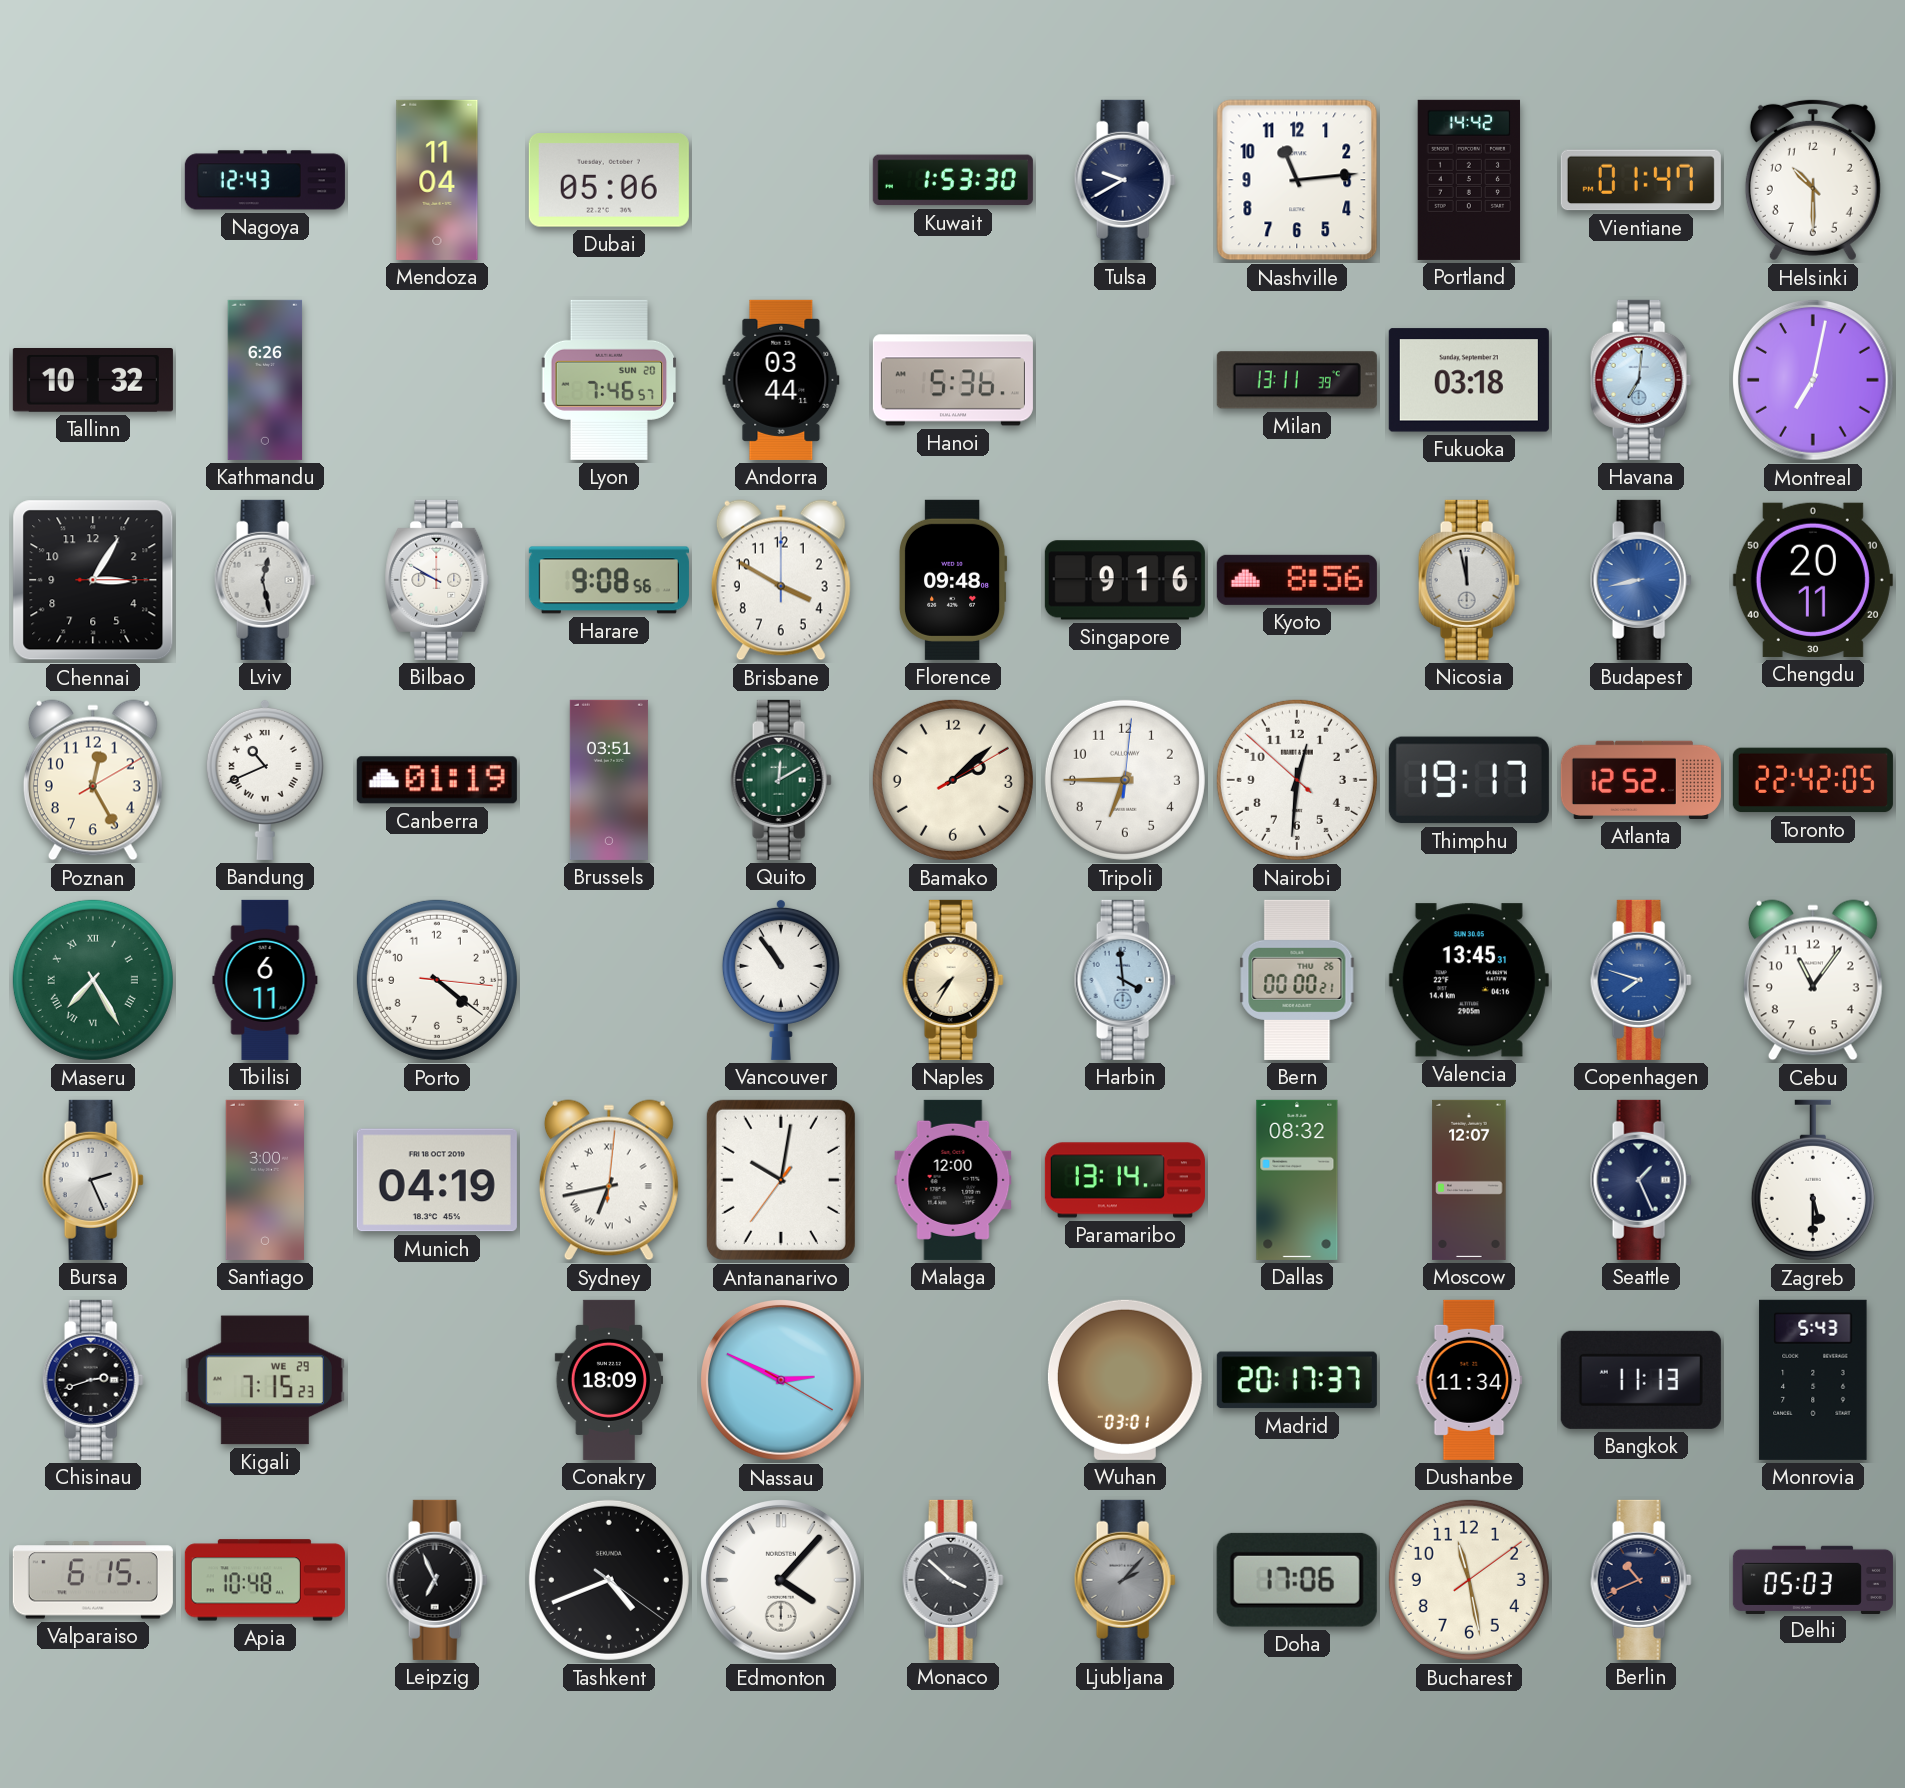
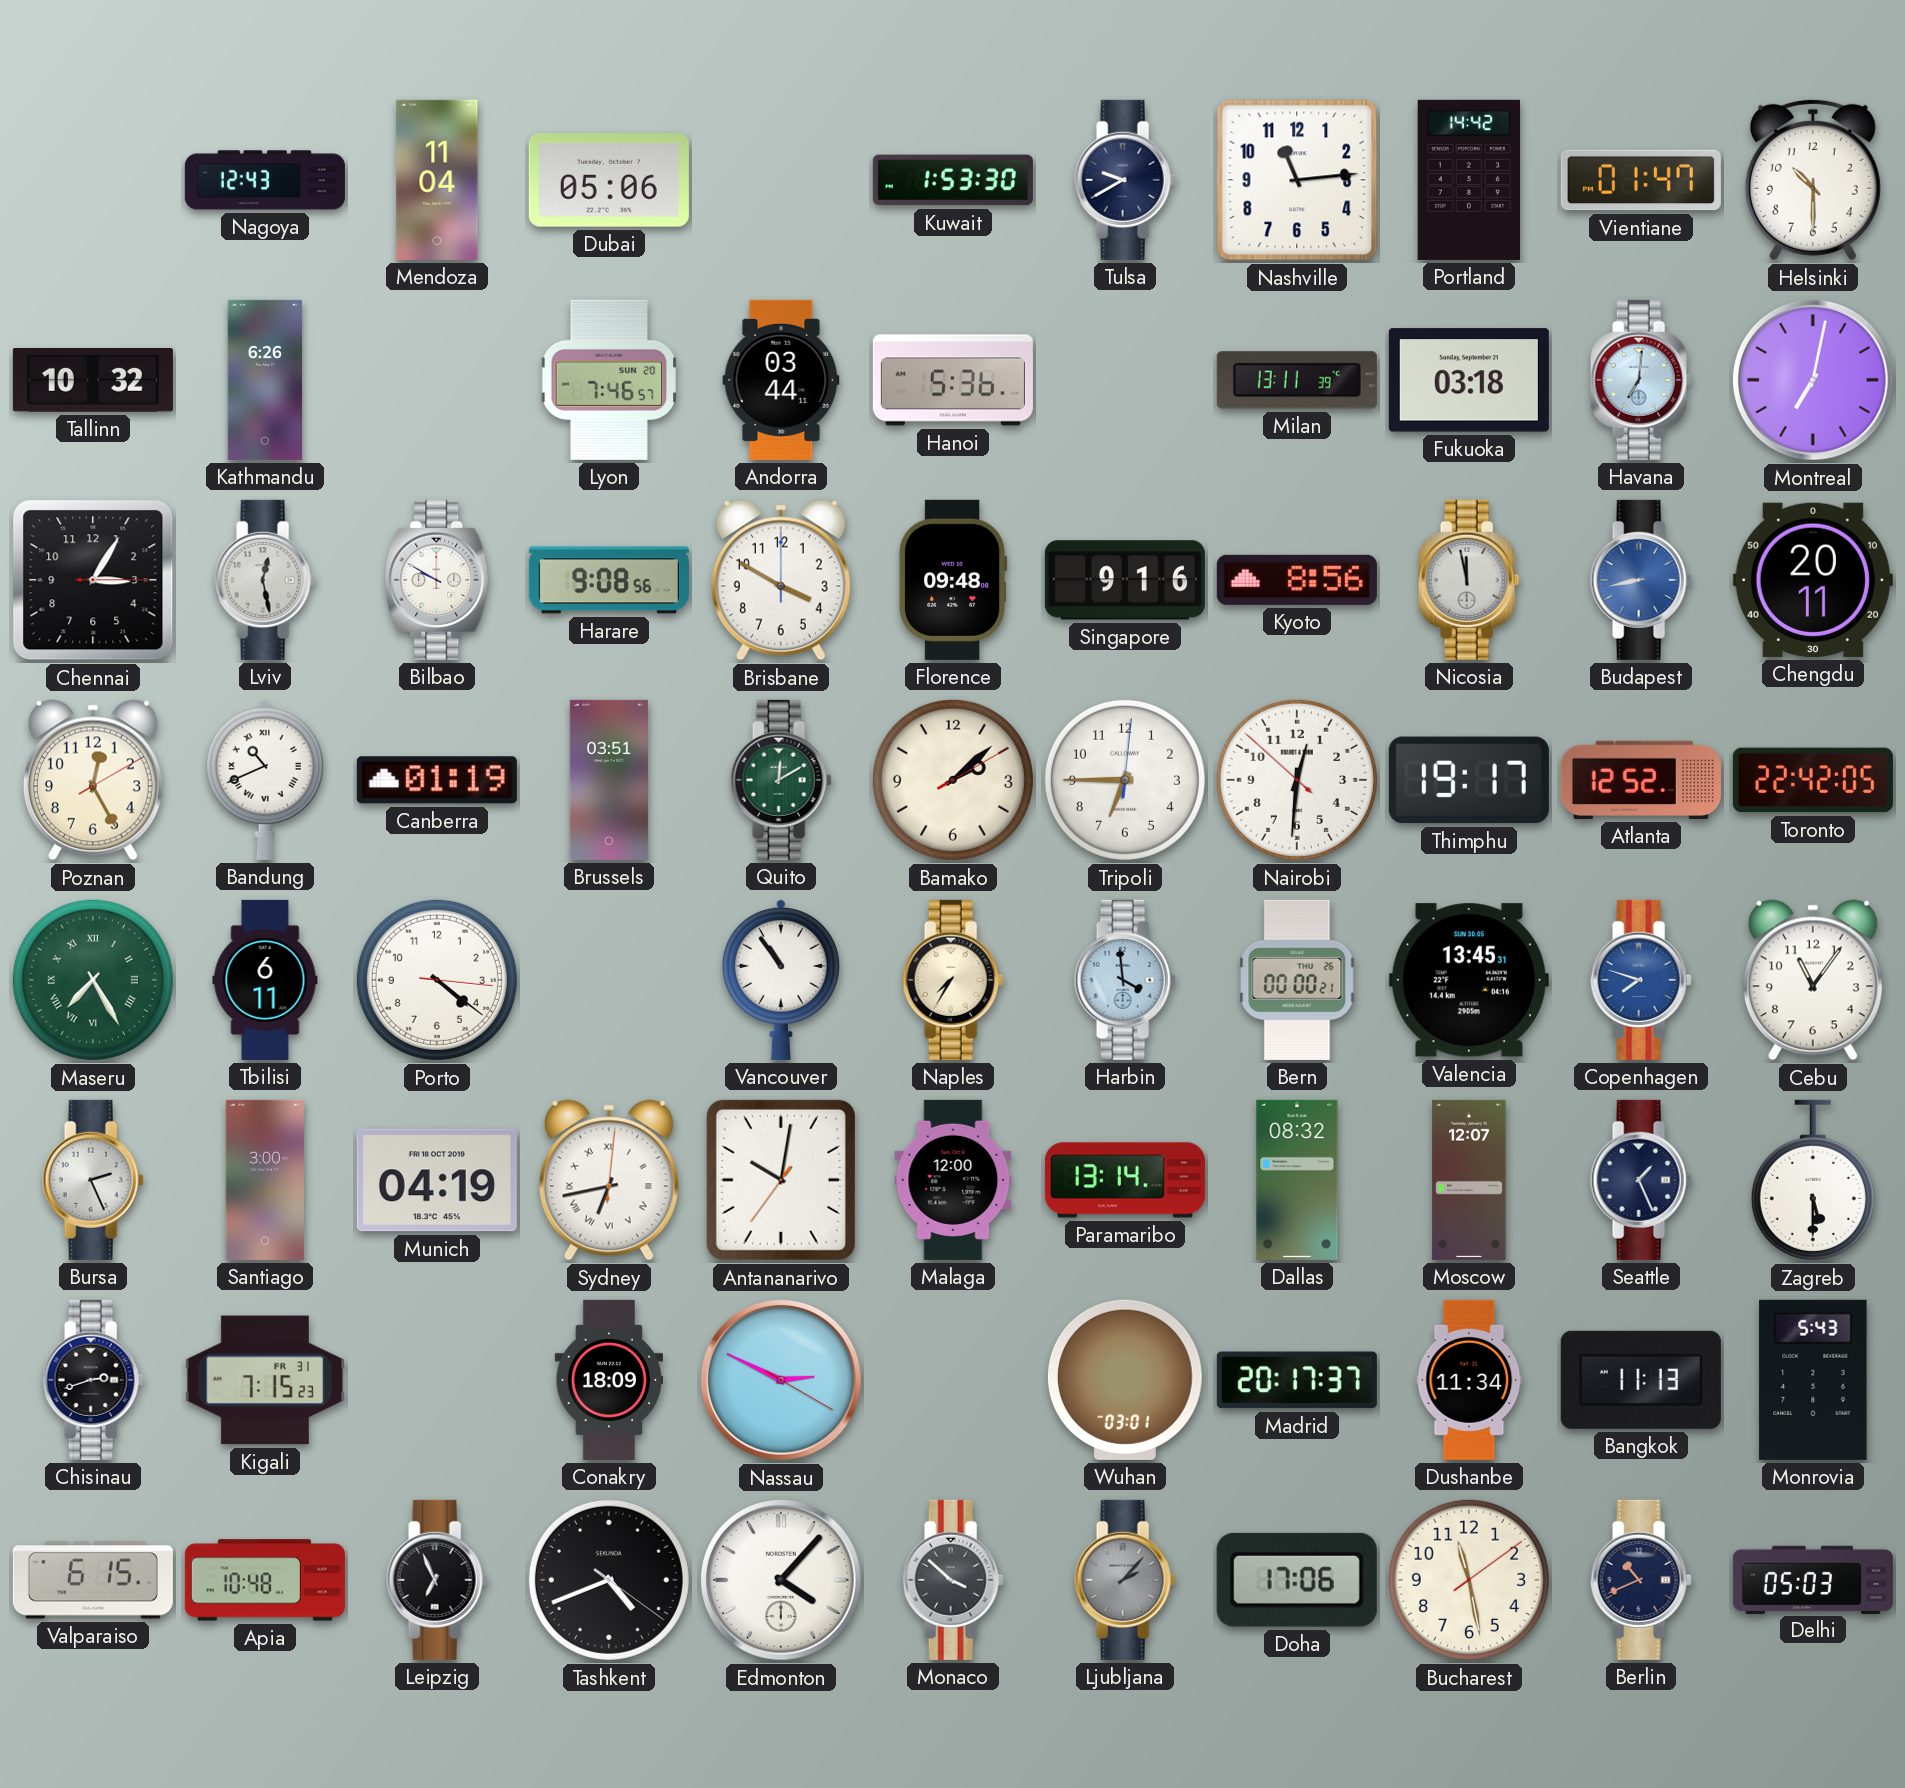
Kigali date: WE 29 -> FR 31 (265, 1380)
